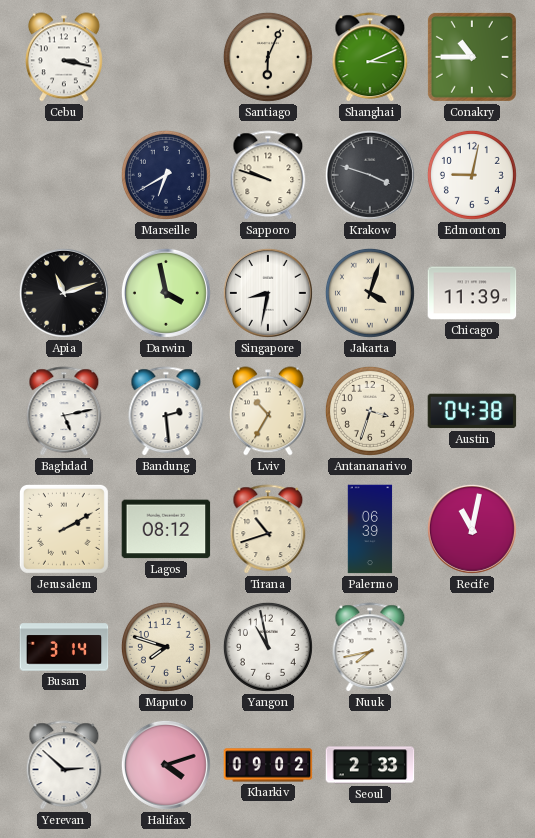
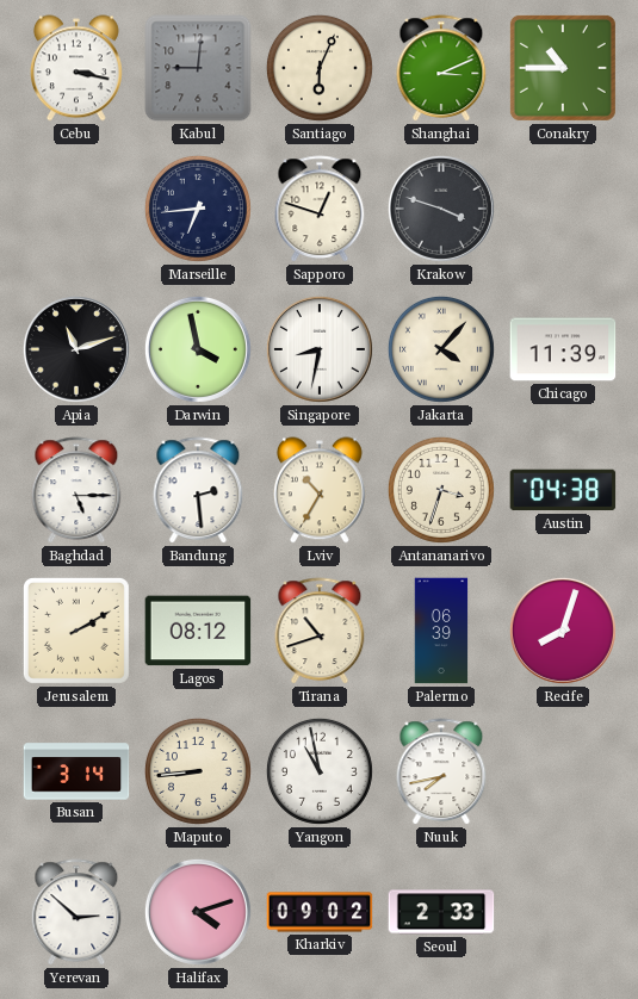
Kabul: none -> 9:01 (198, 68)
Marseille: 6:40 -> 6:44 (198, 209)
Sapporo: 9:48 -> 12:48 (320, 210)
Edmonton: 9:02 -> none (472, 175)
Jakarta: 4:03 -> 4:07 (441, 349)
Baghdad: 5:13 -> 5:15 (76, 491)
Recife: 11:02 -> 8:03 (563, 631)
Maputo: 7:48 -> 8:44 (198, 771)
